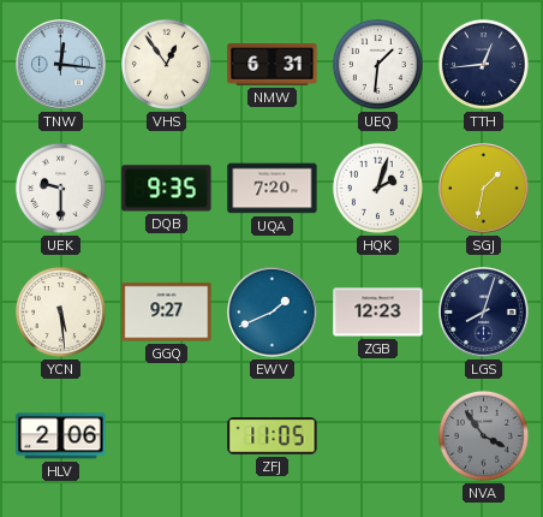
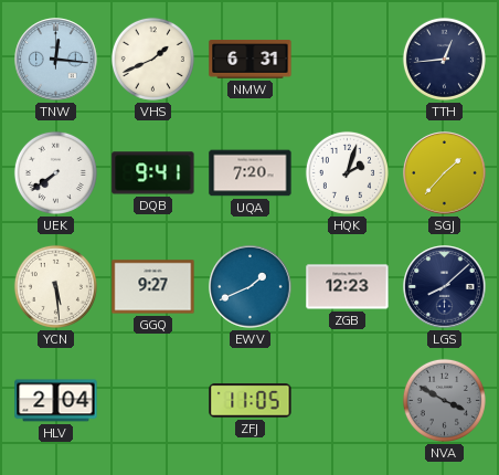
VHS: 12:54 -> 1:41 (152, 59)
UEQ: 1:31 -> none (377, 64)
UEK: 9:30 -> 7:39 (55, 172)
DQB: 9:35 -> 9:41 (153, 173)
SGJ: 1:32 -> 1:37 (445, 173)
LGS: 8:03 -> 8:08 (445, 287)
HLV: 2:06 -> 2:04 (56, 401)
NVA: 3:54 -> 3:50 (444, 400)
